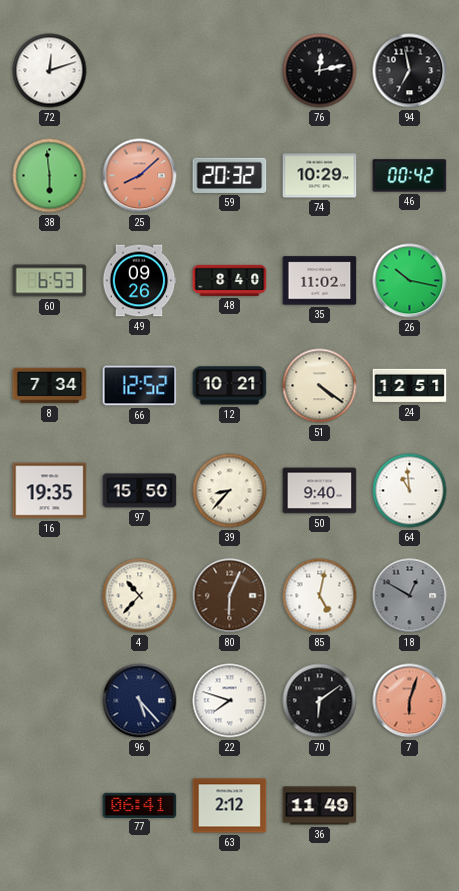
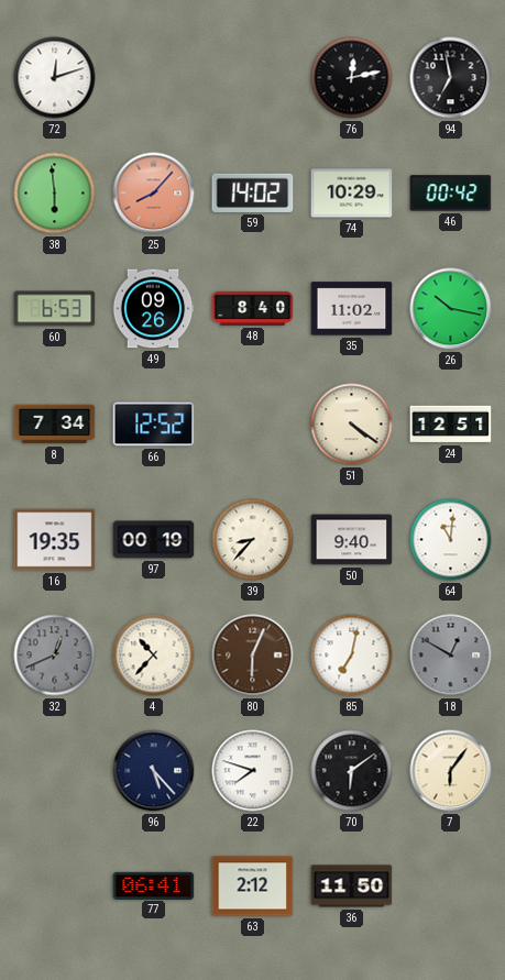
25: 8:08 -> 8:07 (154, 194)
59: 20:32 -> 14:02 (253, 192)
12: 10:21 -> none (230, 386)
97: 15:50 -> 00:19 (154, 540)
64: 10:59 -> 11:01 (451, 540)
32: none -> 12:41 (55, 656)
85: 5:02 -> 7:02 (352, 656)
7: 6:03 -> 6:06 (451, 771)
7 dial: salmon -> cream (451, 771)
36: 11:49 -> 11:50 (352, 887)
